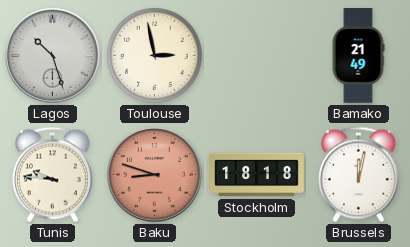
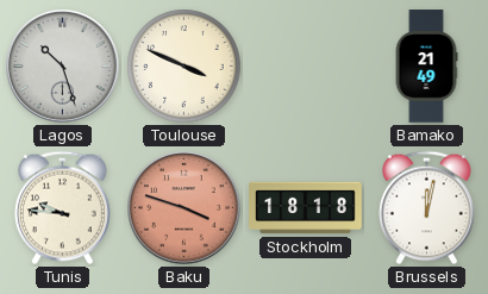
Toulouse: 2:58 -> 3:49 (184, 67)
Baku: 8:48 -> 3:48 (184, 208)
